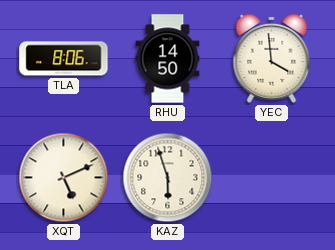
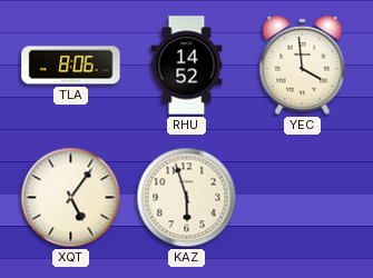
RHU: 14:50 -> 14:52 (187, 66)
XQT: 5:11 -> 5:06 (71, 198)
